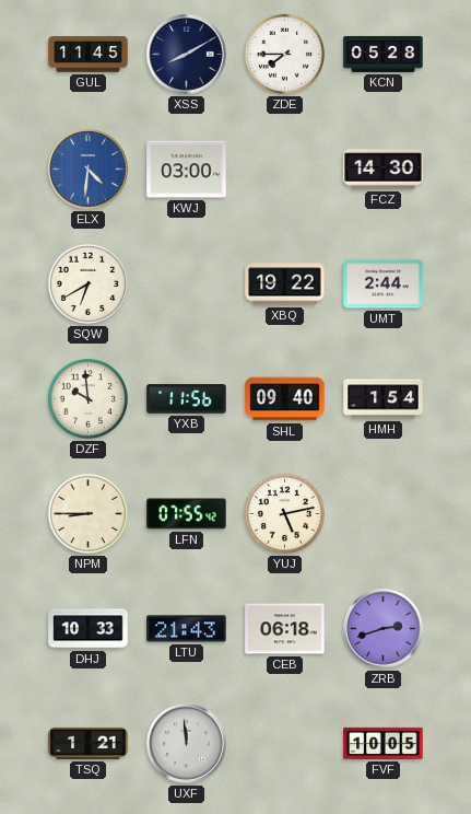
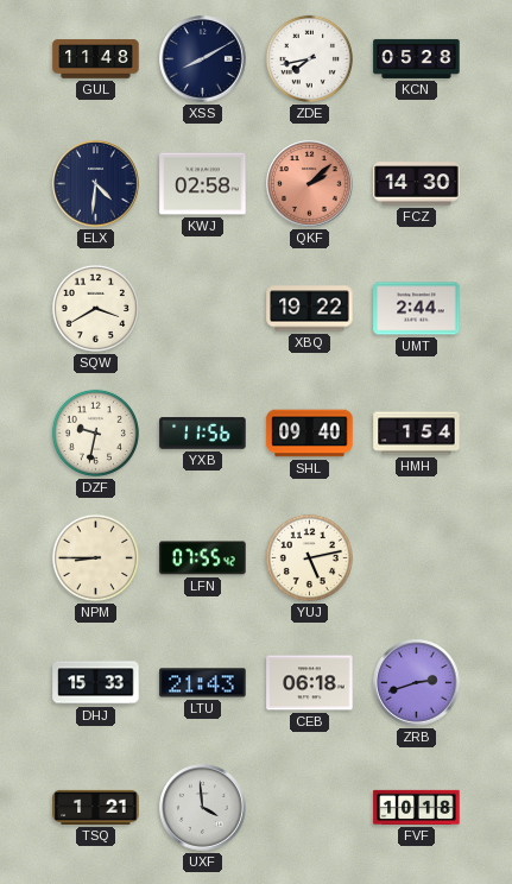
GUL: 11:45 -> 11:48 (96, 59)
ZDE: 7:45 -> 7:43 (309, 58)
ELX dial: blue -> navy (96, 184)
KWJ: 03:00 -> 02:58 (203, 184)
QKF: none -> 2:08 (310, 184)
SQW: 6:40 -> 3:40 (95, 308)
DZF: 9:59 -> 9:32 (95, 432)
DHJ: 10:33 -> 15:33 (96, 683)
UXF: 11:59 -> 3:59 (203, 808)
FVF: 10:05 -> 10:18 (417, 807)
